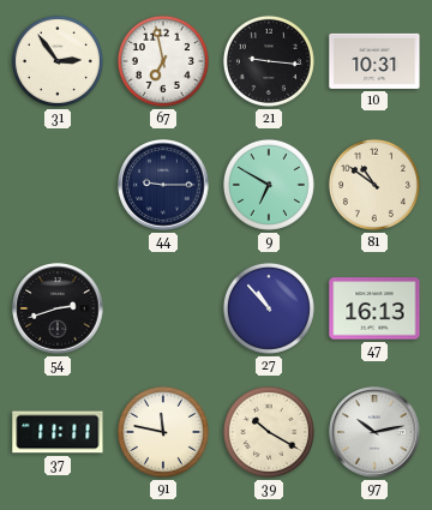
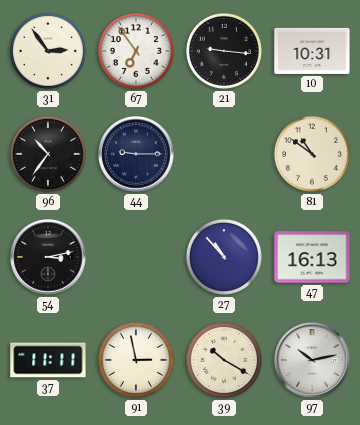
67: 6:58 -> 6:54 (136, 51)
96: none -> 10:36 (48, 154)
9: 6:50 -> none (269, 185)
54: 2:42 -> 3:13 (48, 257)
91: 11:47 -> 2:58 (136, 360)
